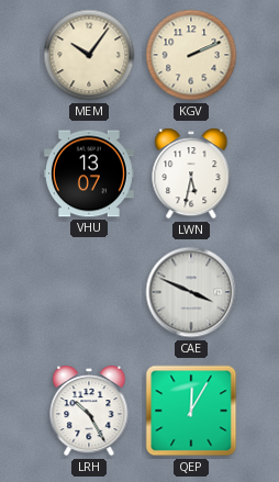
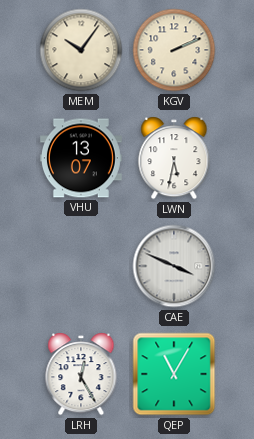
LRH: 10:25 -> 12:25 (81, 374)
QEP: 12:05 -> 11:05 (174, 374)
